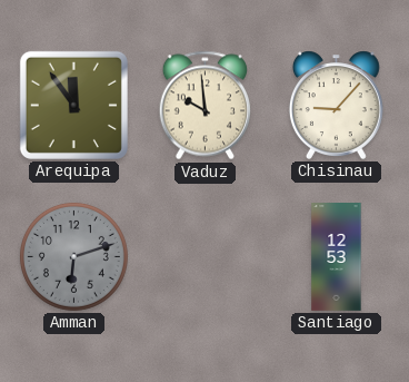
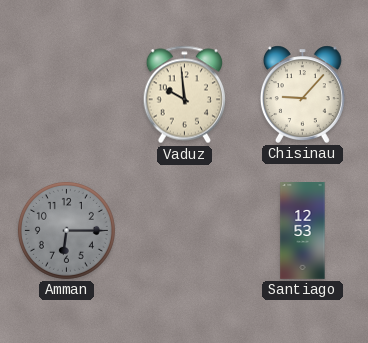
Arequipa: 11:54 -> none (73, 105)
Amman: 6:12 -> 6:15 (66, 230)
